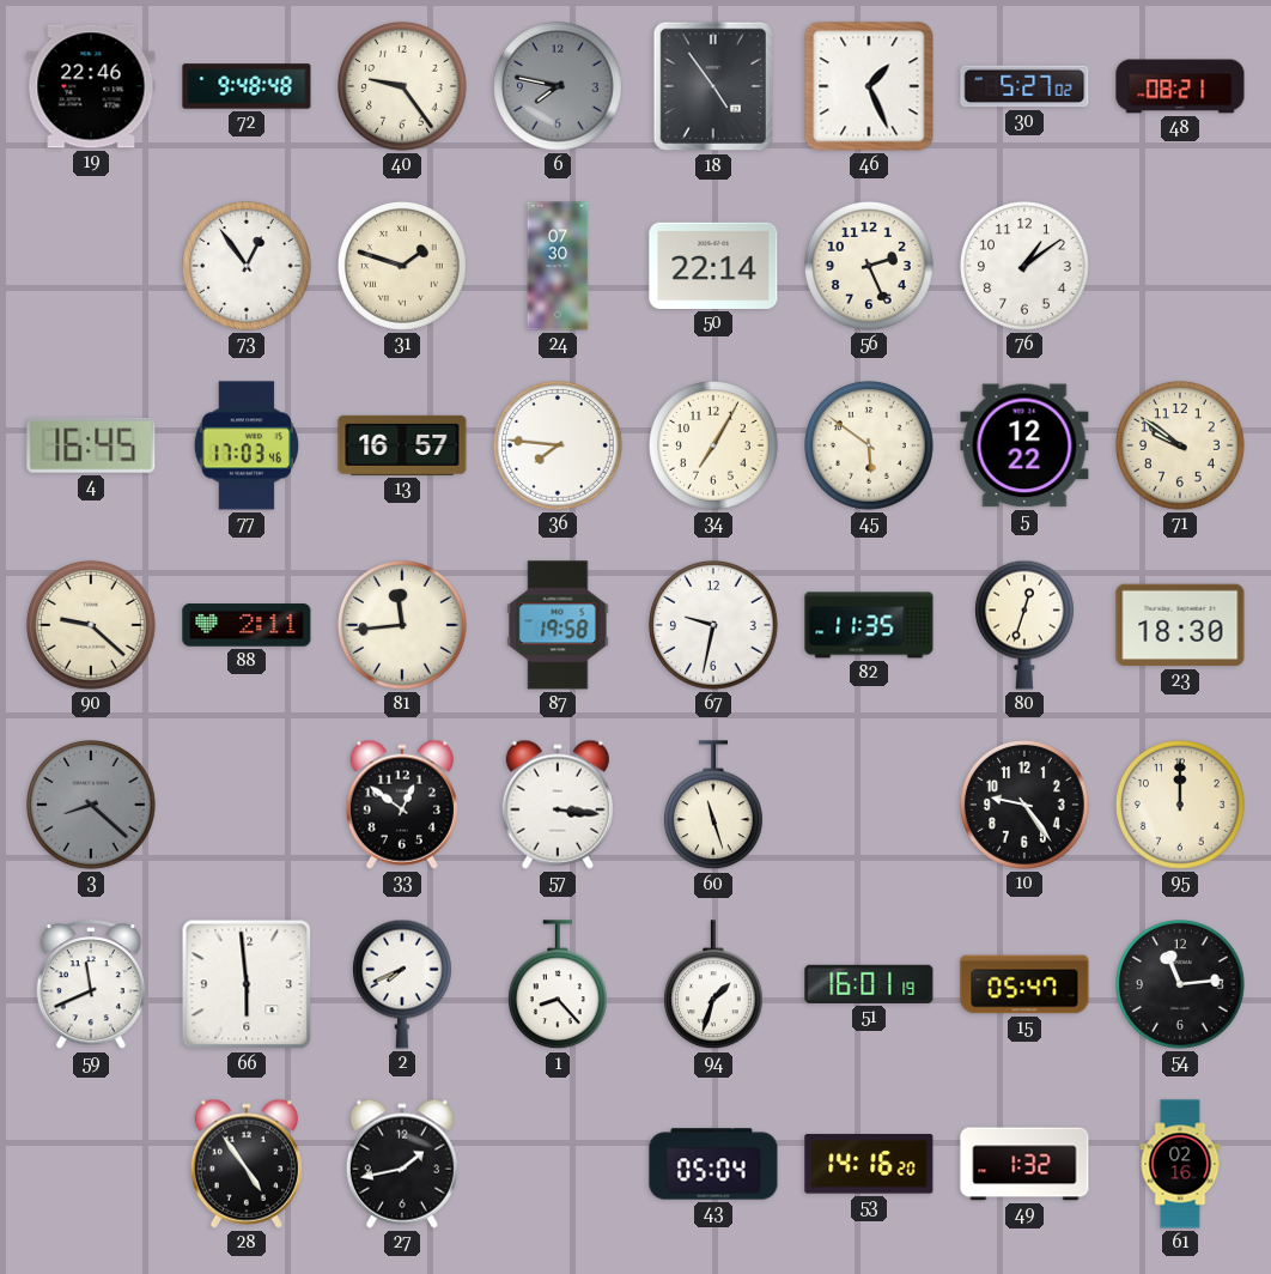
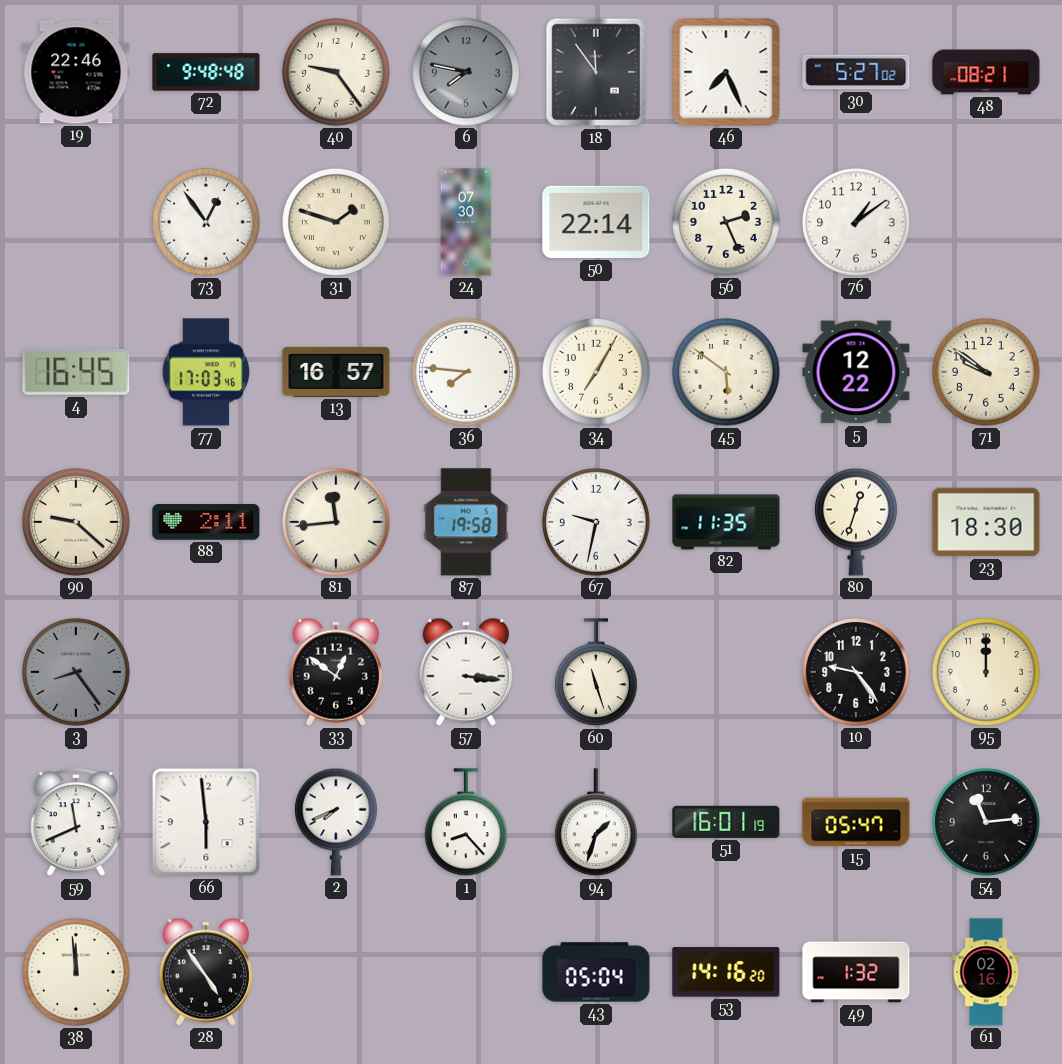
18: 4:54 -> 11:54 (596, 72)
46: 1:26 -> 7:26 (726, 72)
3: 8:22 -> 8:24 (77, 673)
38: none -> 11:59 (77, 973)
27: 1:43 -> none (402, 1164)
